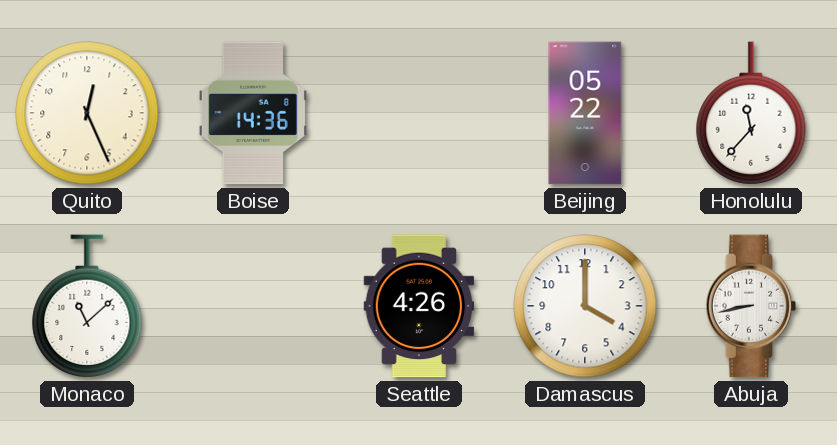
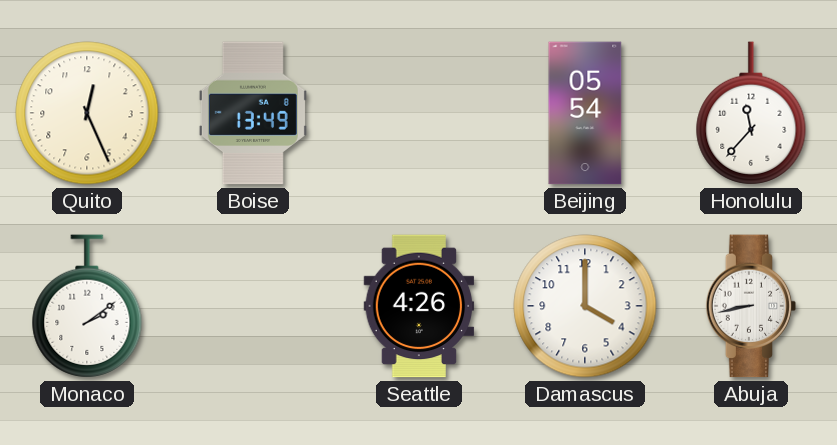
Boise: 14:36 -> 13:49 (253, 113)
Beijing: 05:22 -> 05:54 (585, 113)
Monaco: 11:08 -> 2:09 (87, 306)
